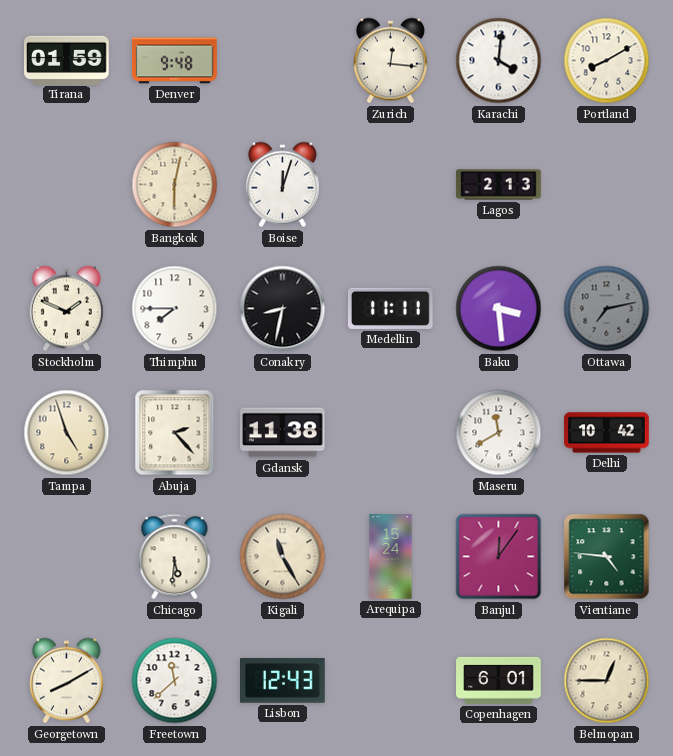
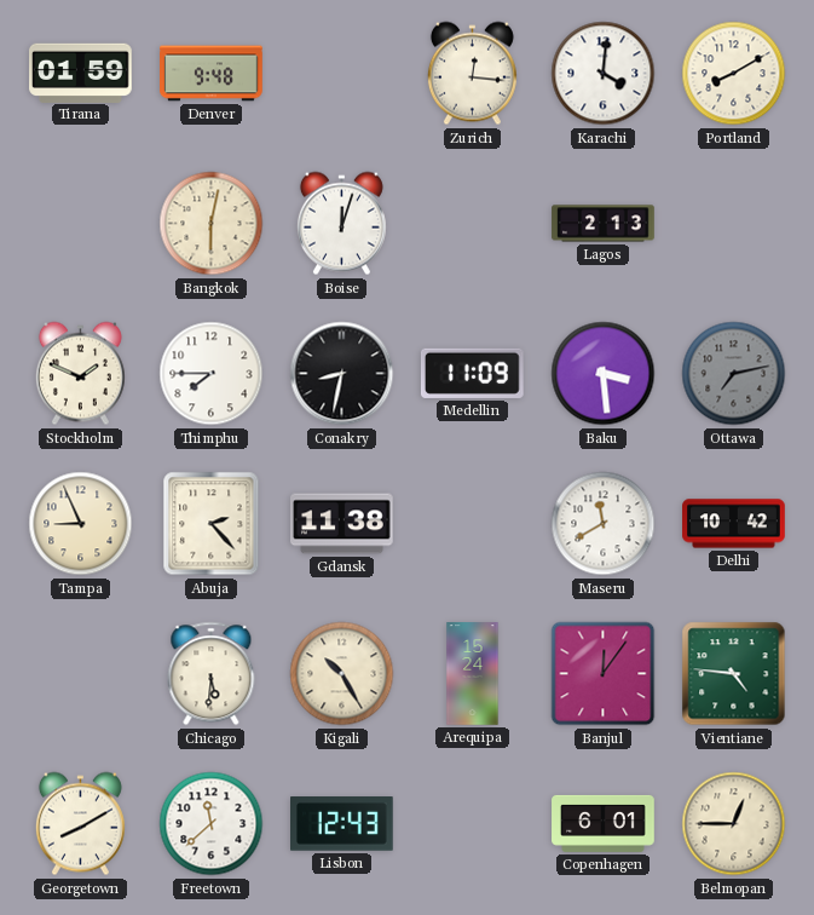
Medellin: 11:11 -> 11:09 (473, 373)
Tampa: 4:57 -> 8:56 (81, 524)
Kigali: 11:25 -> 10:25 (342, 674)
